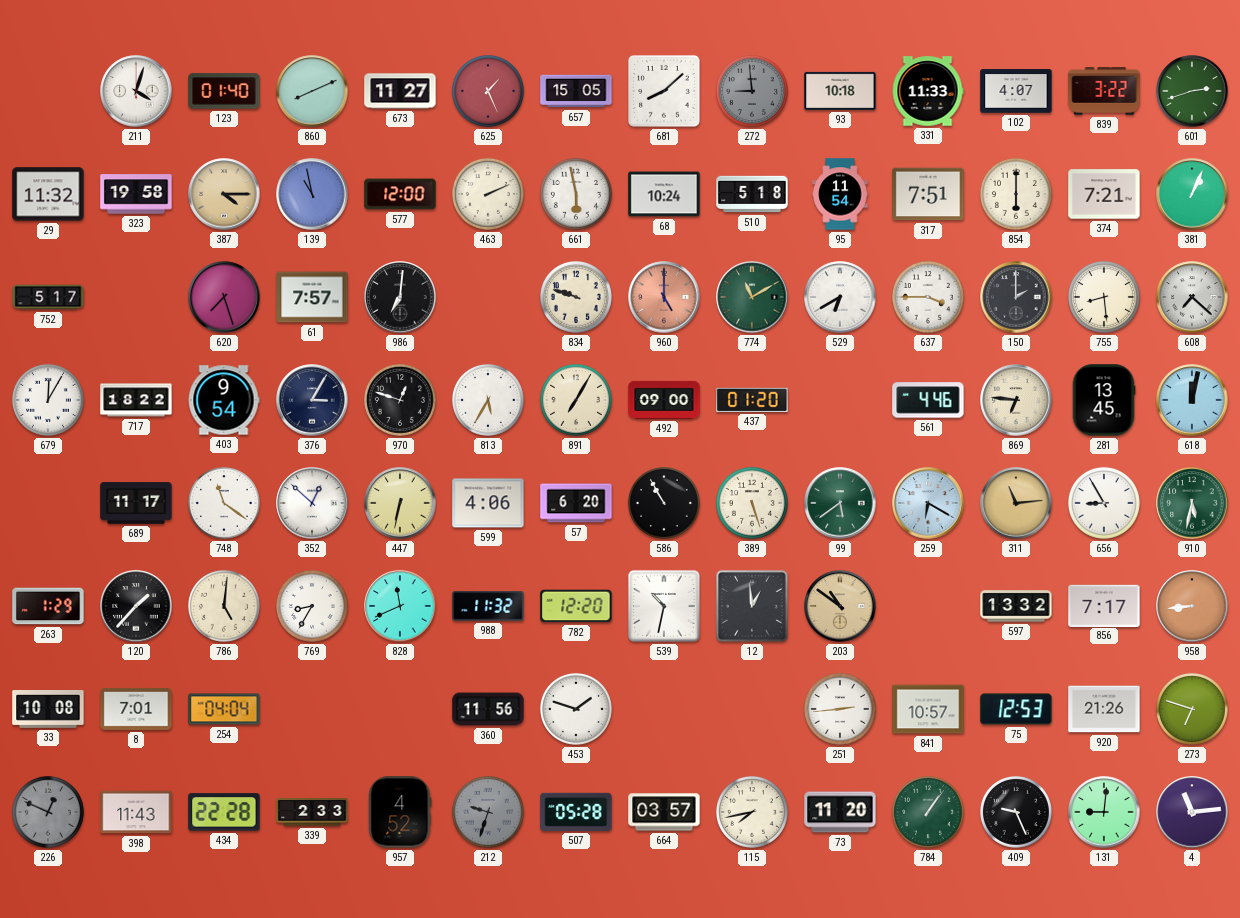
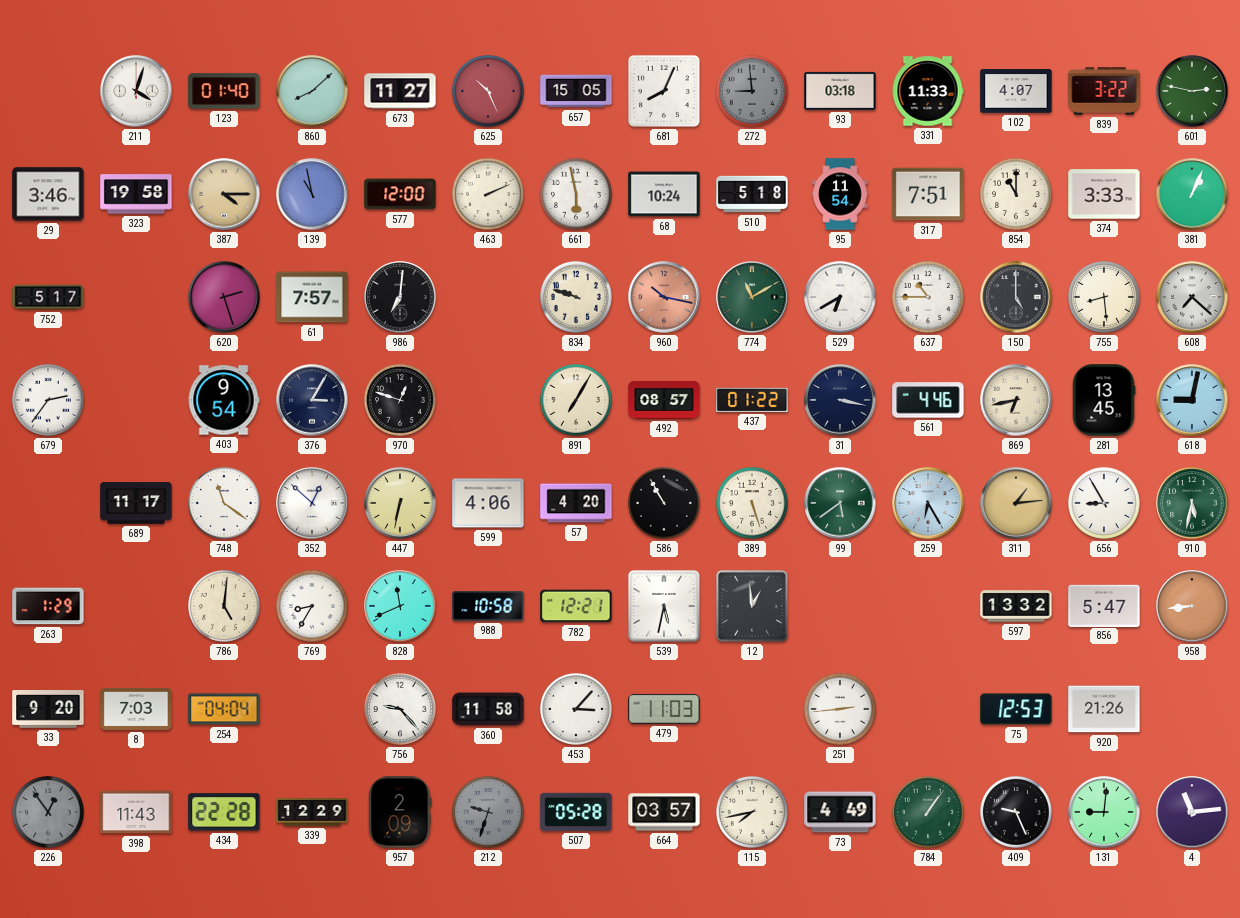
860: 8:11 -> 8:08 (312, 91)
625: 1:26 -> 10:26 (488, 91)
681: 8:08 -> 8:04 (665, 92)
93: 10:18 -> 03:18 (840, 91)
601: 2:42 -> 2:47 (1192, 91)
29: 11:32 -> 3:46 (48, 194)
854: 6:00 -> 11:00 (1016, 194)
374: 7:21 -> 3:33 (1104, 194)
620: 7:27 -> 2:27 (224, 297)
960: 5:00 -> 10:17 (664, 297)
637: 3:45 -> 10:45 (928, 297)
150: 2:00 -> 5:00 (1016, 297)
679: 12:05 -> 2:36 (48, 400)
717: 18:22 -> none (136, 400)
813: 5:35 -> none (488, 400)
492: 09:00 -> 08:57 (664, 400)
437: 01:20 -> 01:22 (752, 400)
31: none -> 3:17 (840, 400)
869: 6:46 -> 6:43 (1016, 400)
618: 12:02 -> 9:02 (1192, 400)
57: 6:20 -> 4:20 (576, 503)
259: 6:20 -> 6:25 (928, 503)
311: 11:14 -> 1:14 (1016, 503)
120: 1:37 -> none (136, 606)
988: 11:32 -> 10:58 (488, 606)
782: 12:20 -> 12:21 (576, 606)
539: 10:32 -> 5:32 (664, 606)
203: 10:51 -> none (840, 606)
856: 7:17 -> 5:47 (1104, 605)
33: 10:08 -> 9:20 (48, 710)
8: 7:01 -> 7:03 (136, 709)
756: none -> 9:23 (400, 709)
360: 11:56 -> 11:58 (488, 709)
453: 1:48 -> 3:07 (576, 709)
479: none -> 11:03 (664, 709)
841: 10:57 -> none (928, 709)
273: 6:48 -> none (1192, 709)
226: 12:49 -> 12:54 (48, 812)
339: 2:33 -> 12:29 (312, 812)
957: 4:52 -> 2:09 (400, 812)
73: 11:20 -> 4:49 (840, 812)
